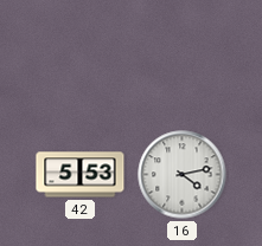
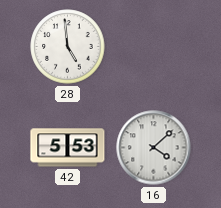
28: none -> 4:59 (68, 47)
16: 4:13 -> 4:08 (154, 148)
